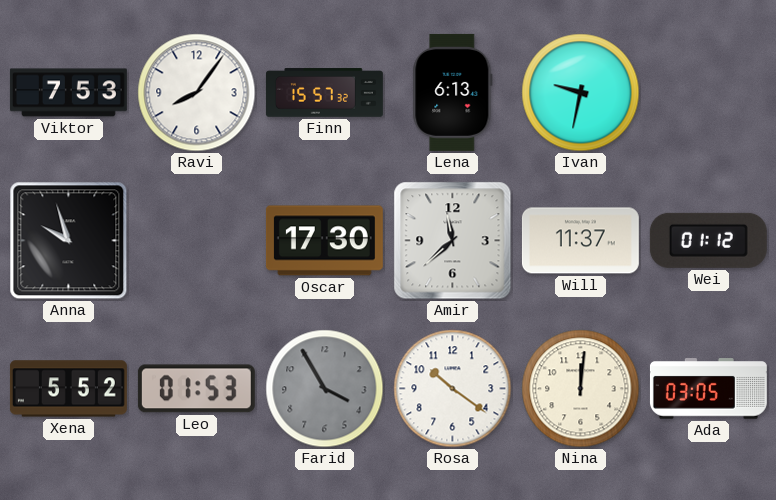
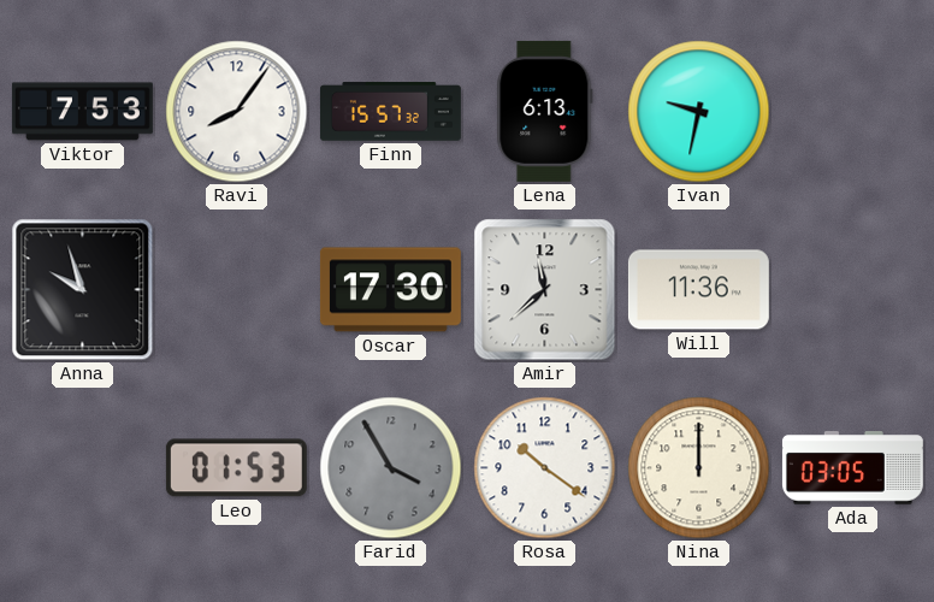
Will: 11:37 -> 11:36 (698, 290)
Wei: 01:12 -> none (708, 240)
Xena: 5:52 -> none (68, 389)
Nina: 12:01 -> 12:00 (699, 468)
